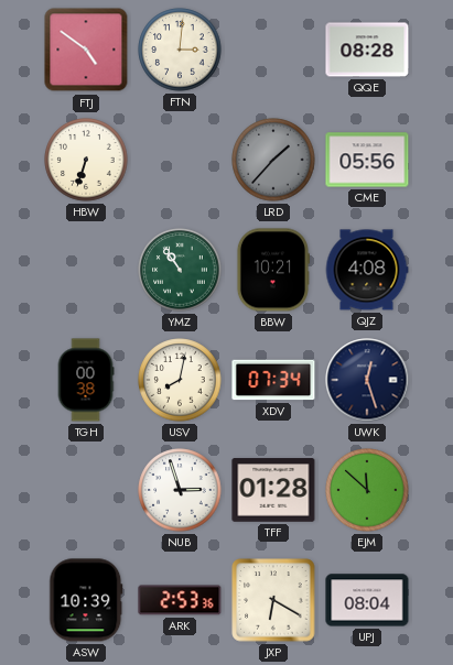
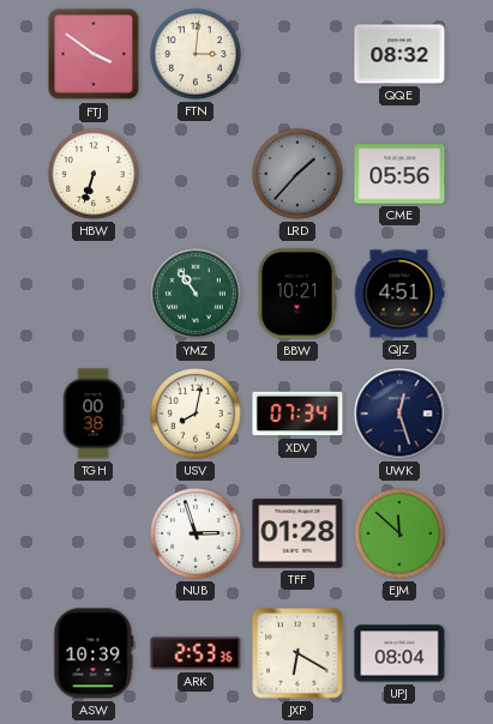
FTJ: 4:51 -> 3:51 (94, 54)
QQE: 08:28 -> 08:32 (399, 54)
QJZ: 4:08 -> 4:51 (399, 294)
